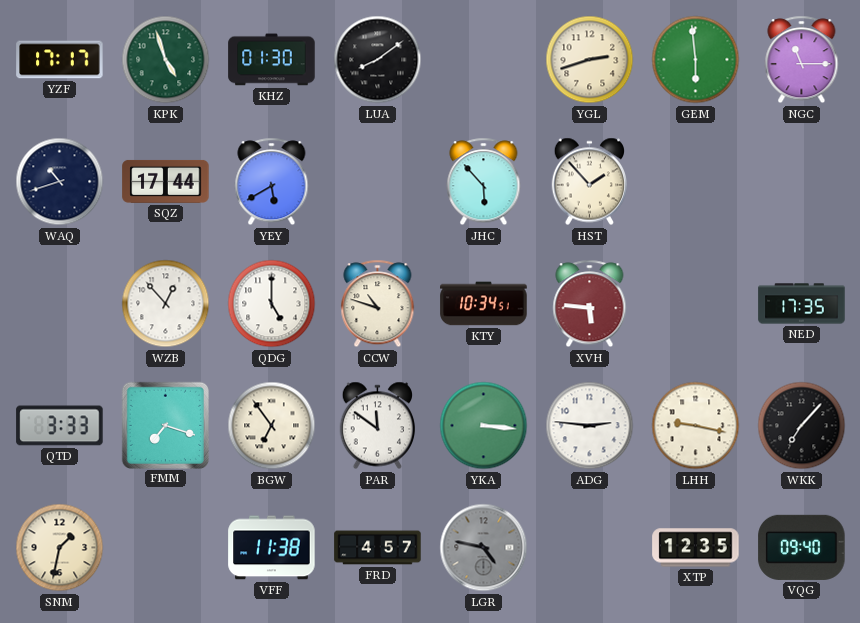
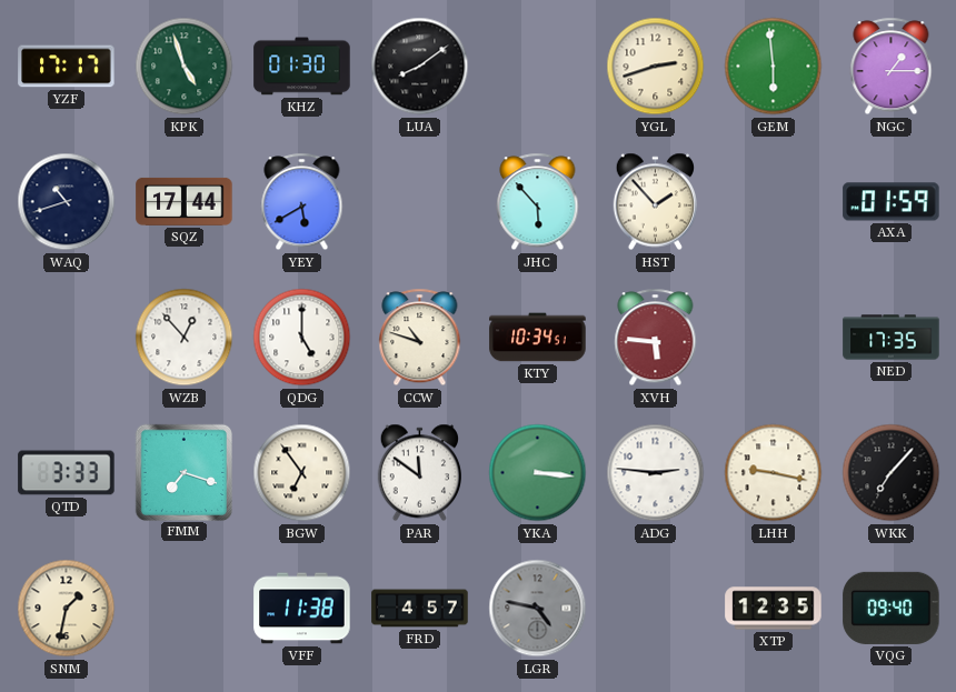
NGC: 11:15 -> 1:15 (892, 67)
AXA: none -> 01:59 (892, 202)
